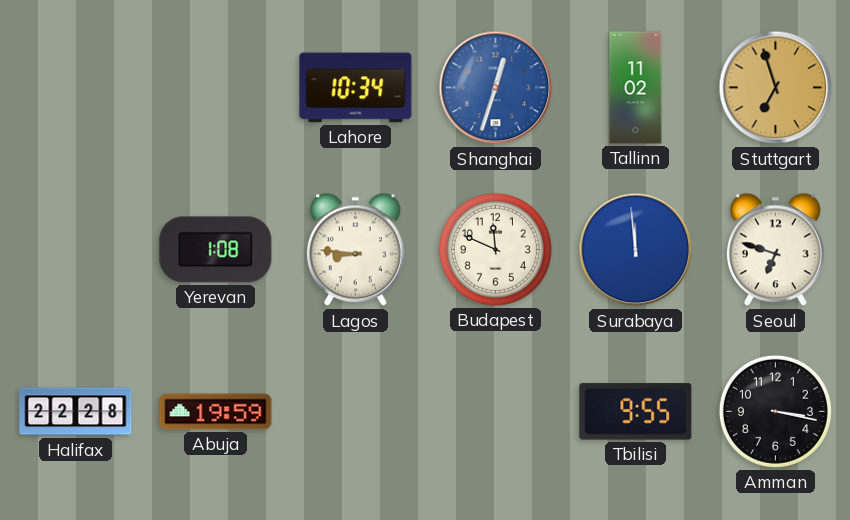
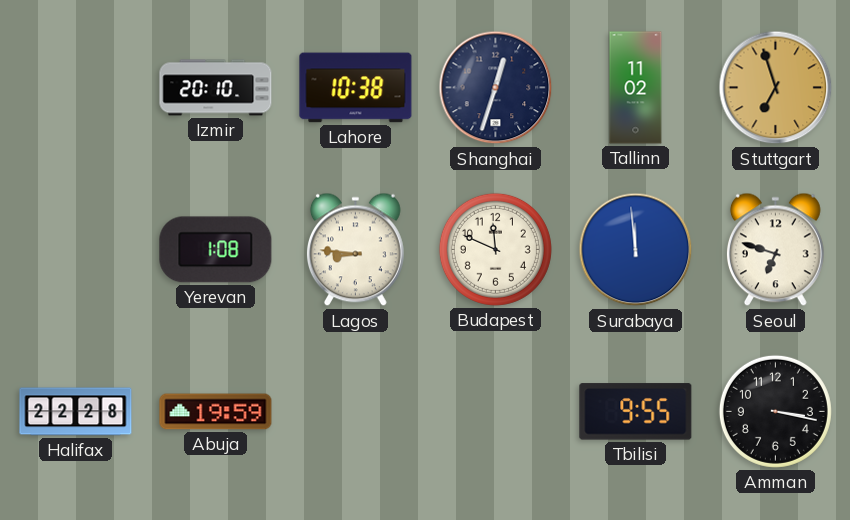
Izmir: none -> 20:10 (216, 88)
Lahore: 10:34 -> 10:38 (356, 88)
Shanghai dial: blue -> navy (496, 88)
